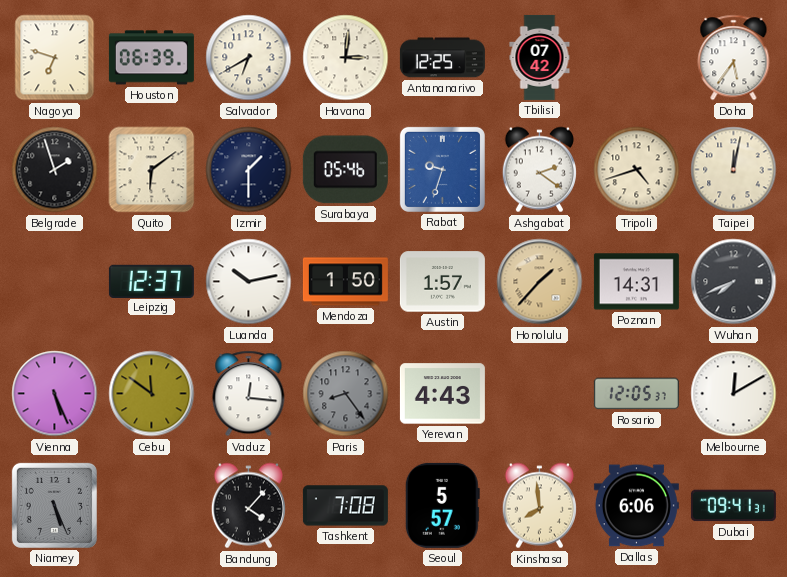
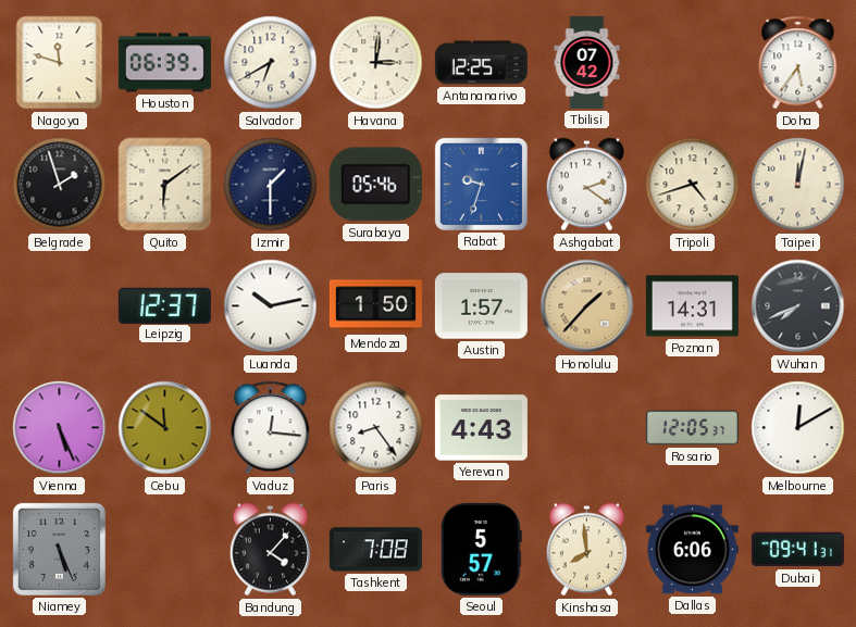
Nagoya: 6:48 -> 11:48 (60, 63)
Paris dial: grey -> white (376, 428)
